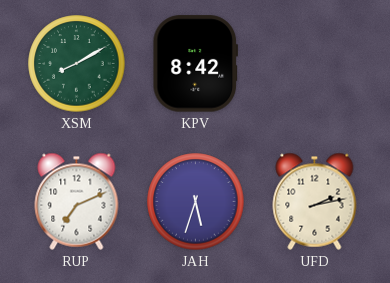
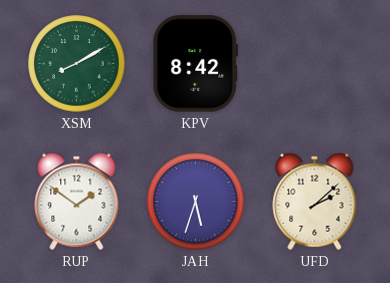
RUP: 7:11 -> 1:51 (77, 201)
UFD: 2:13 -> 2:08 (315, 201)
